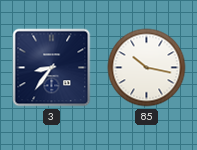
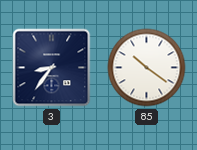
85: 10:17 -> 10:21 (147, 68)
